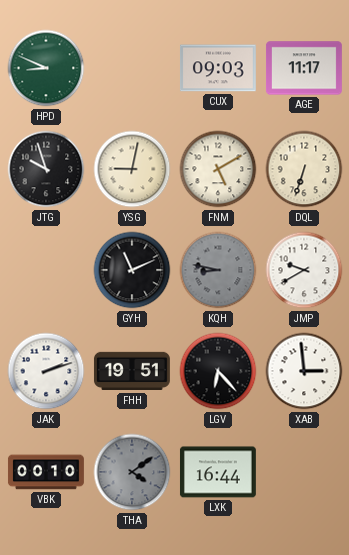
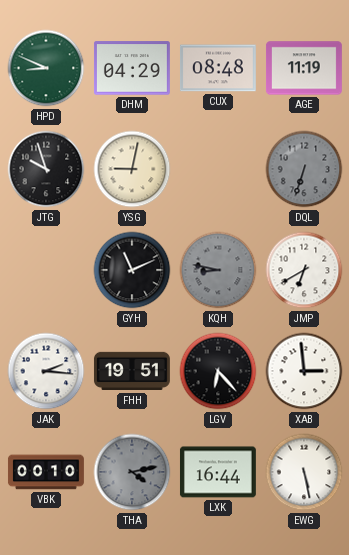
DHM: none -> 04:29 (132, 68)
CUX: 09:03 -> 08:48 (218, 68)
AGE: 11:17 -> 11:19 (304, 68)
FNM: 5:10 -> none (218, 169)
DQL dial: cream -> grey (304, 169)
JMP: 9:40 -> 6:40 (304, 270)
JAK: 2:12 -> 2:16 (46, 371)
THA: 4:09 -> 4:13 (132, 472)
EWG: none -> 5:28 (304, 472)
